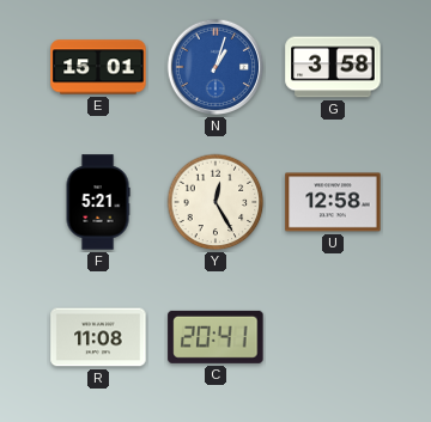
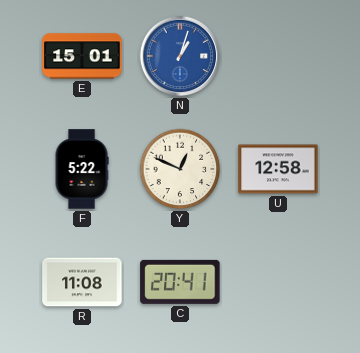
G: 3:58 -> none (333, 67)
F: 5:21 -> 5:22 (82, 169)
Y: 12:25 -> 12:49 (180, 169)
